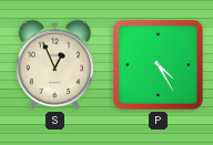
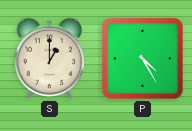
S: 12:56 -> 1:00 (50, 58)
